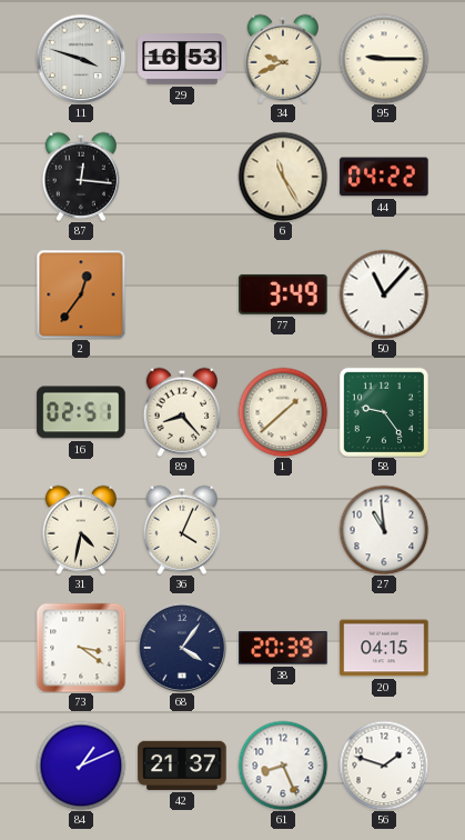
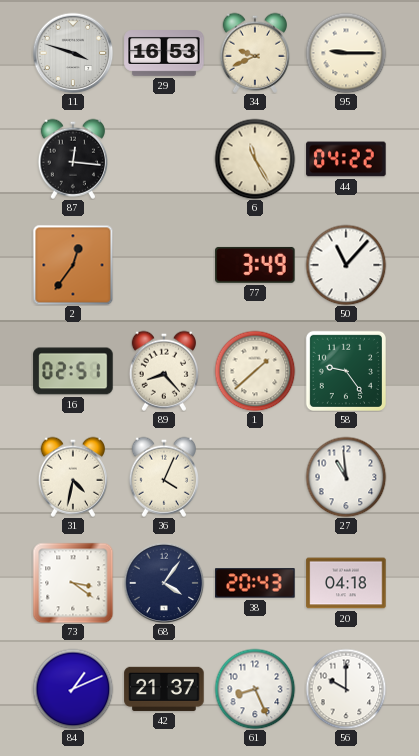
38: 20:39 -> 20:43 (255, 583)
20: 04:15 -> 04:18 (346, 583)
56: 1:48 -> 10:00 (346, 689)
